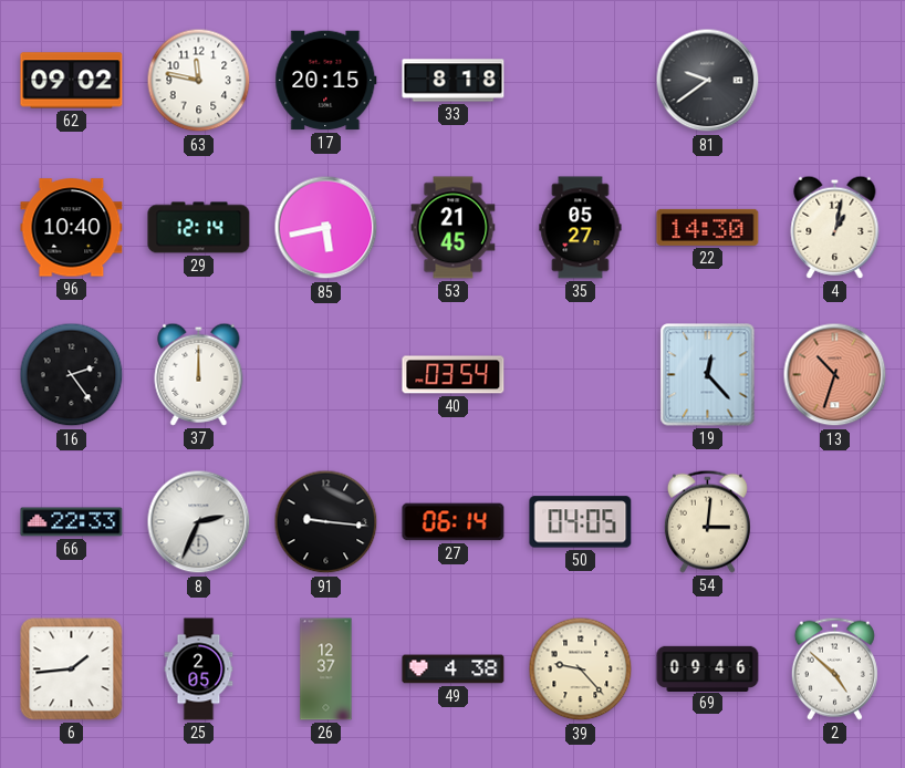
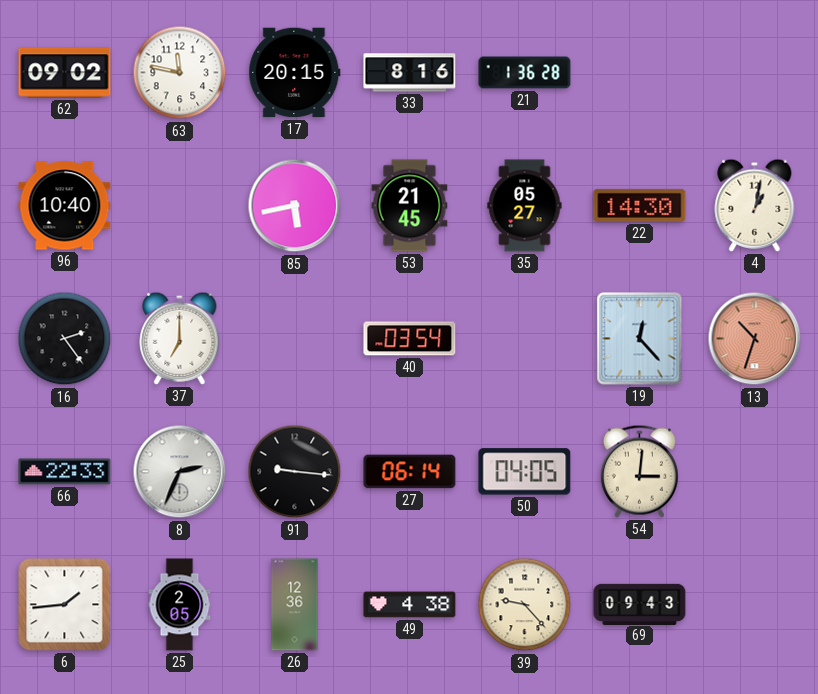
33: 8:18 -> 8:16 (410, 73)
21: none -> 1:36 (525, 73)
81: 9:39 -> none (708, 81)
29: 12:14 -> none (199, 228)
37: 12:00 -> 7:00 (180, 338)
26: 12:37 -> 12:36 (295, 605)
69: 09:46 -> 09:43 (640, 604)
2: 4:52 -> none (834, 668)
